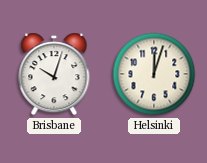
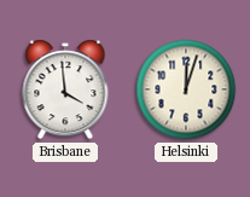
Brisbane: 10:03 -> 3:59 (65, 89)
